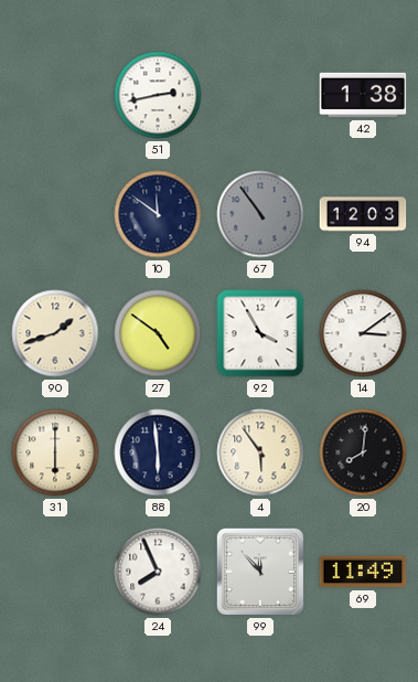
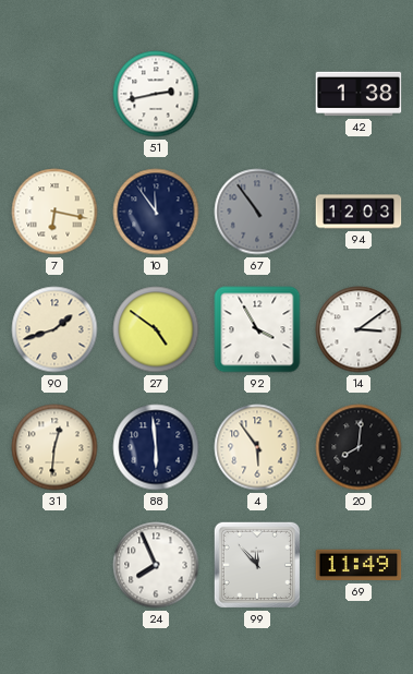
7: none -> 6:17 (54, 212)
10: 11:51 -> 11:54 (156, 212)
31: 6:00 -> 12:31 (54, 447)
